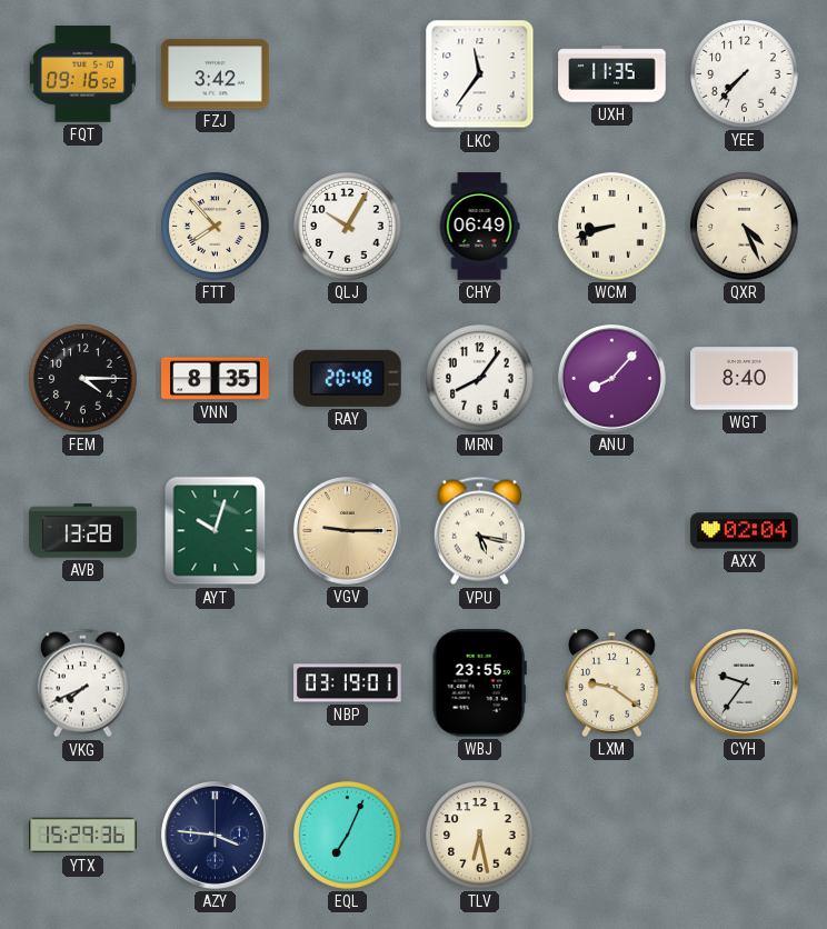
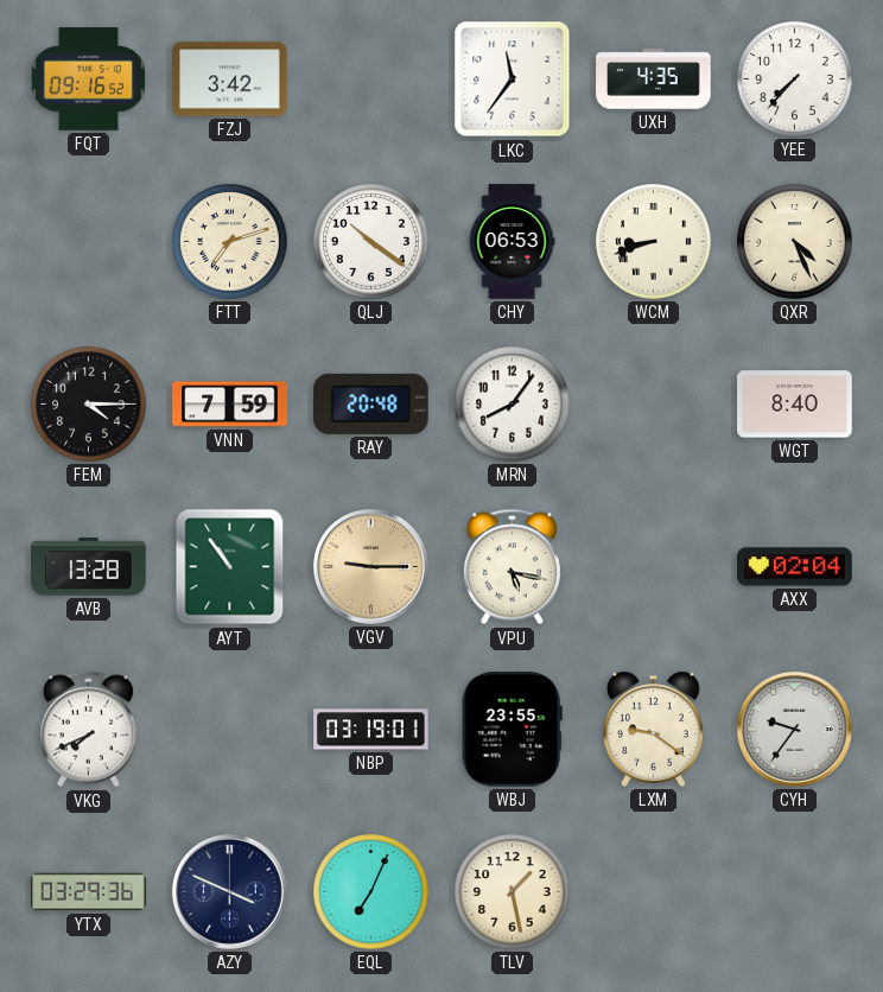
UXH: 11:35 -> 4:35 (654, 80)
FTT: 7:53 -> 7:12 (230, 242)
QLJ: 10:05 -> 10:21 (371, 242)
CHY: 06:49 -> 06:53 (512, 242)
VNN: 8:35 -> 7:59 (230, 405)
ANU: 8:07 -> none (611, 378)
AYT: 10:03 -> 10:54 (230, 567)
YTX: 15:29 -> 03:29 (89, 892)
AZY: 3:46 -> 3:49 (229, 891)
TLV: 6:28 -> 1:28 (513, 892)
